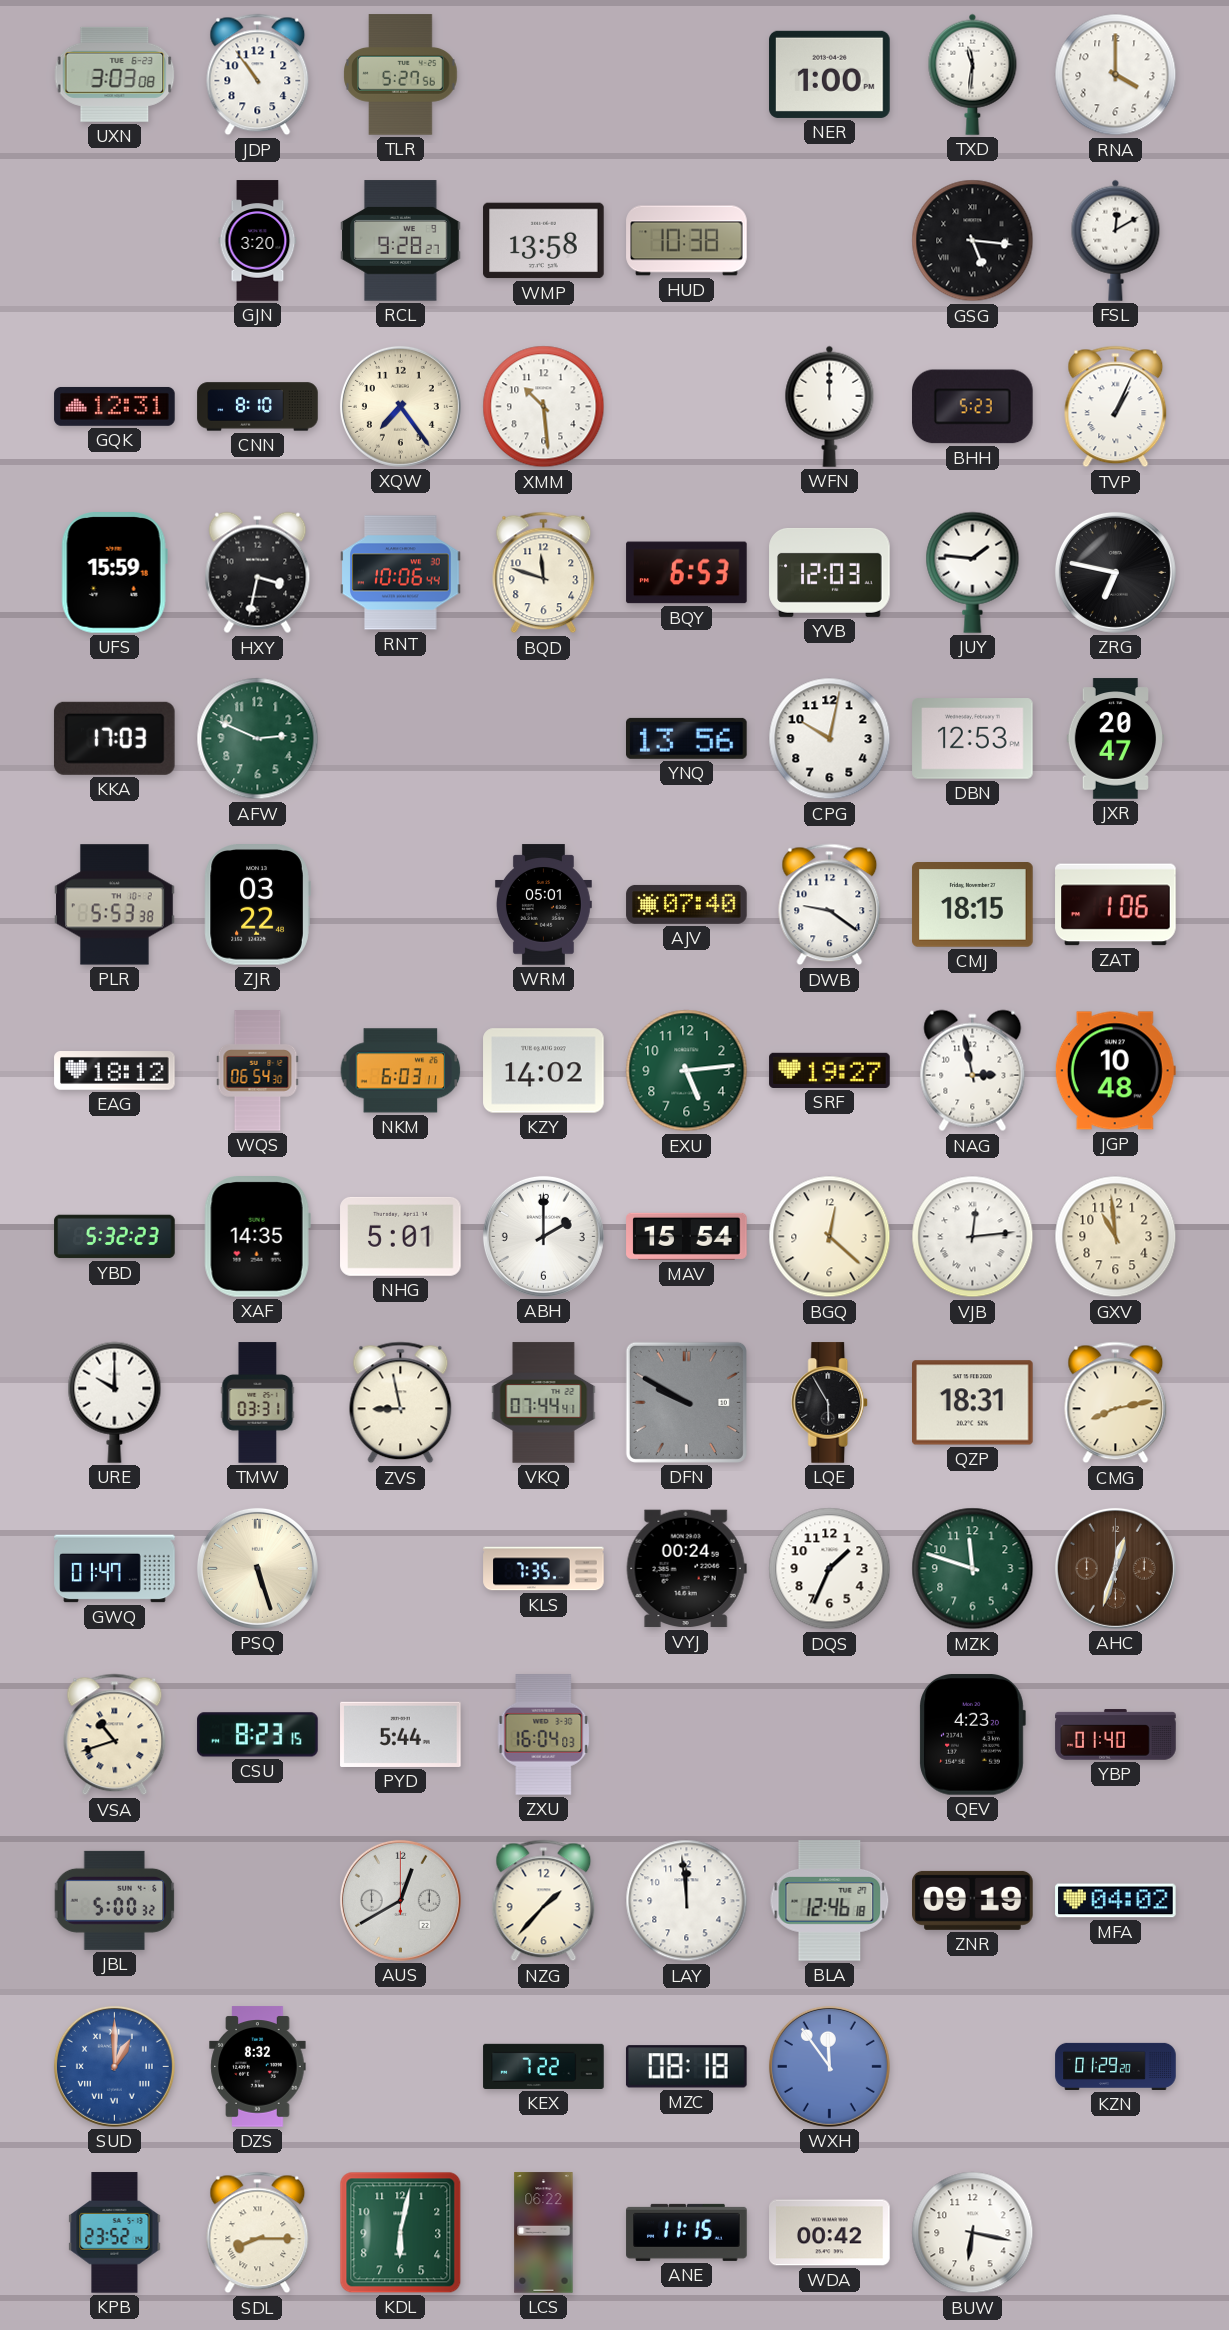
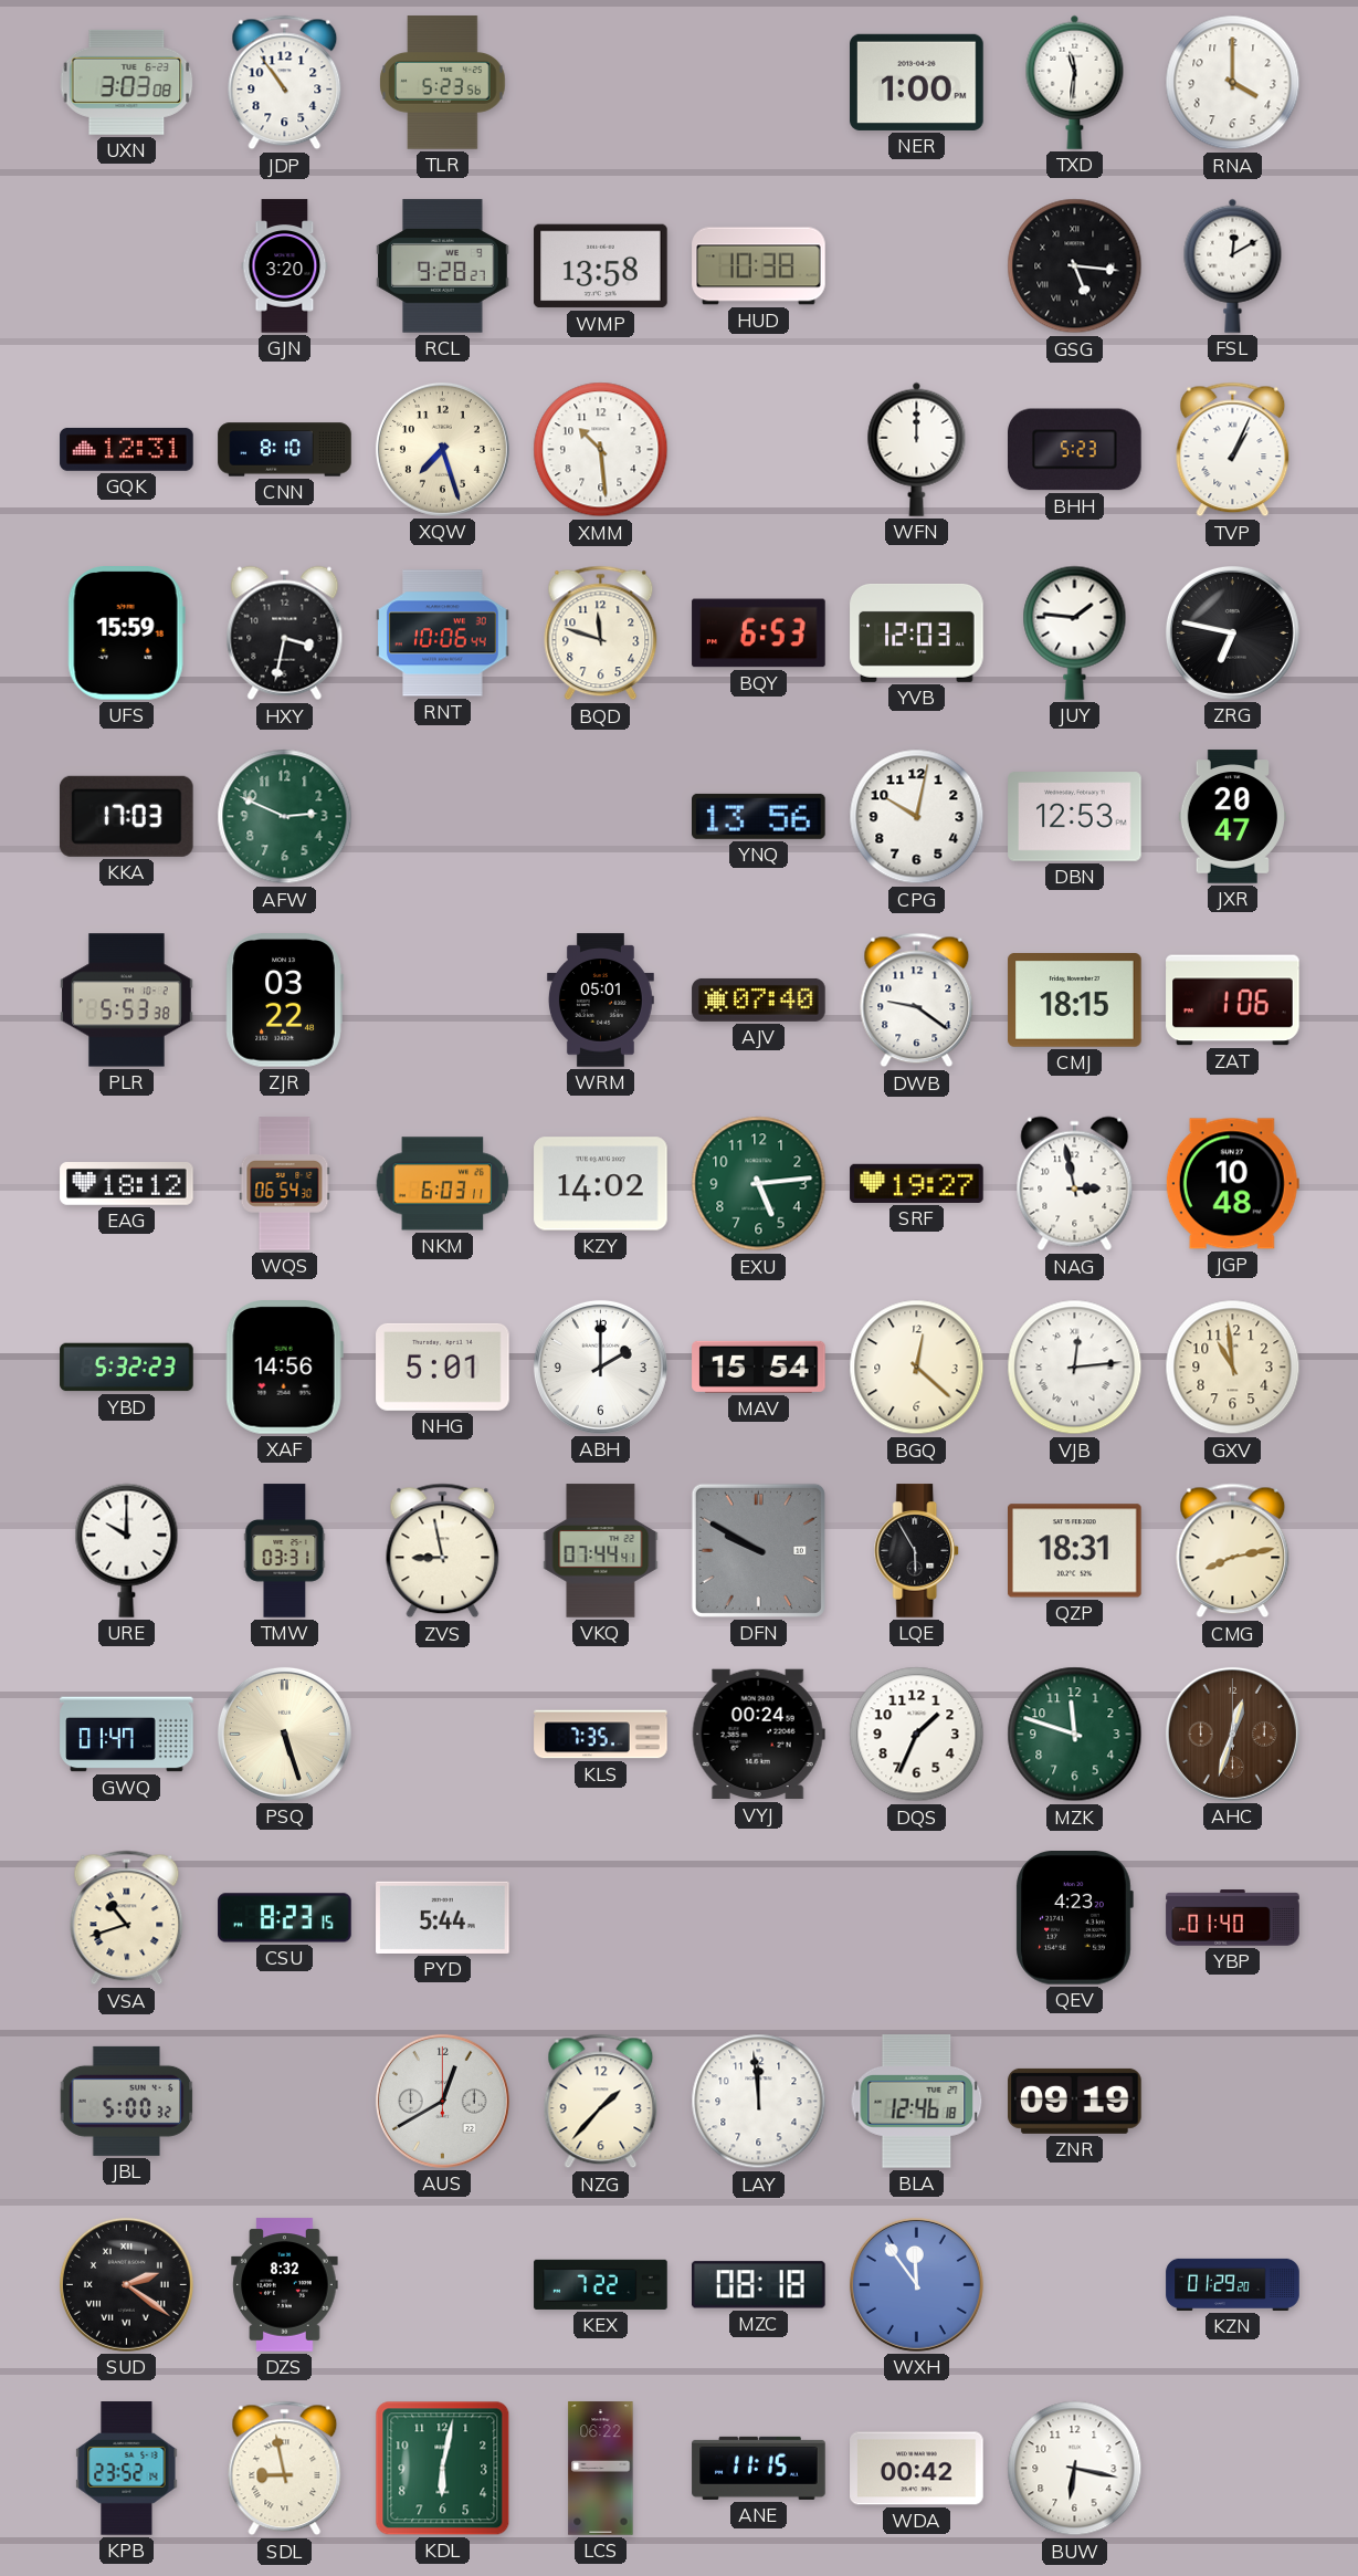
TLR: 5:27 -> 5:23 (443, 83)
XQW: 7:24 -> 7:27 (442, 449)
XAF: 14:35 -> 14:56 (284, 1368)
ZXU: 16:04 -> none (544, 1735)
MFA: 04:02 -> none (1116, 1901)
SUD: 1:00 -> 2:21 (126, 2284)
SUD dial: blue -> black (126, 2284)
SDL: 8:15 -> 8:58 (285, 2469)
